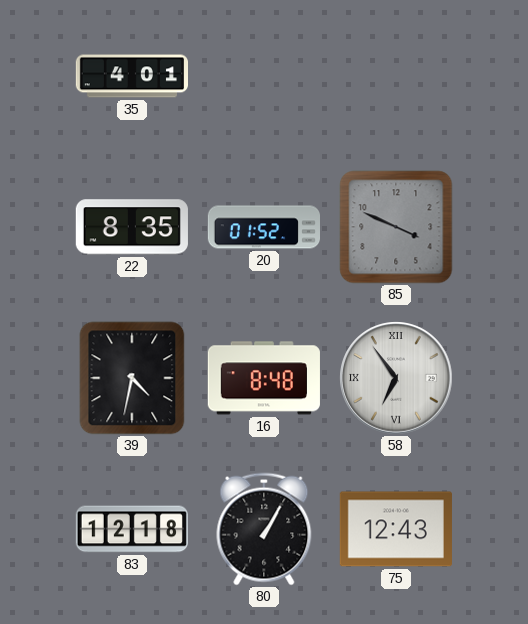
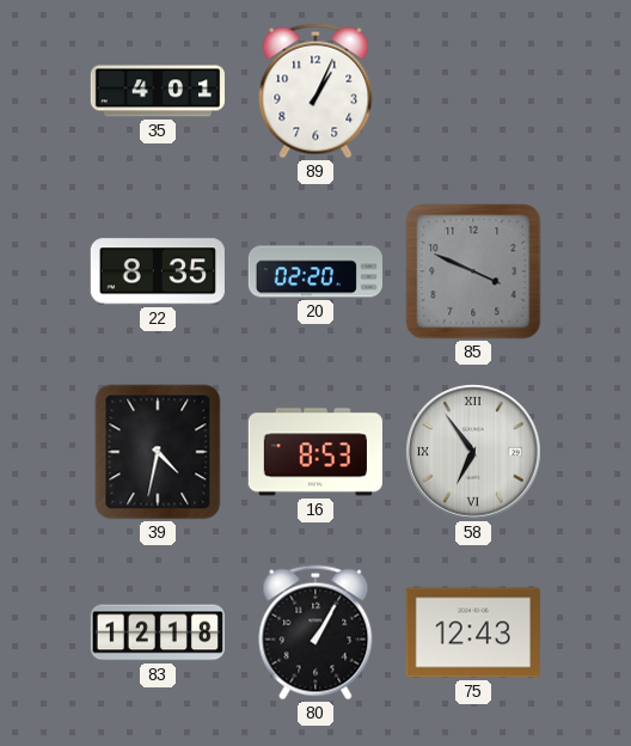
89: none -> 1:04 (315, 91)
20: 01:52 -> 02:20 (314, 271)
16: 8:48 -> 8:53 (315, 452)
